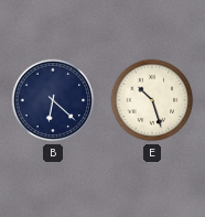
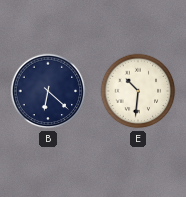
E: 10:27 -> 10:31 (138, 91)
